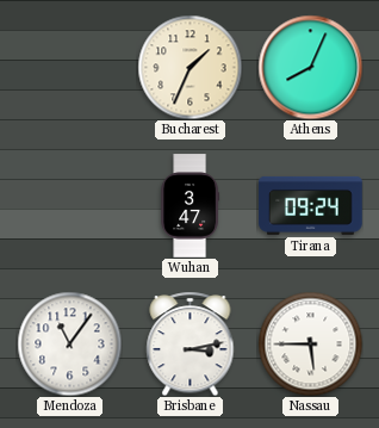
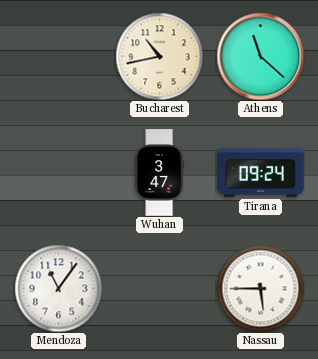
Bucharest: 1:34 -> 10:43 (159, 56)
Athens: 8:04 -> 11:22 (260, 56)
Brisbane: 3:13 -> none (191, 343)
